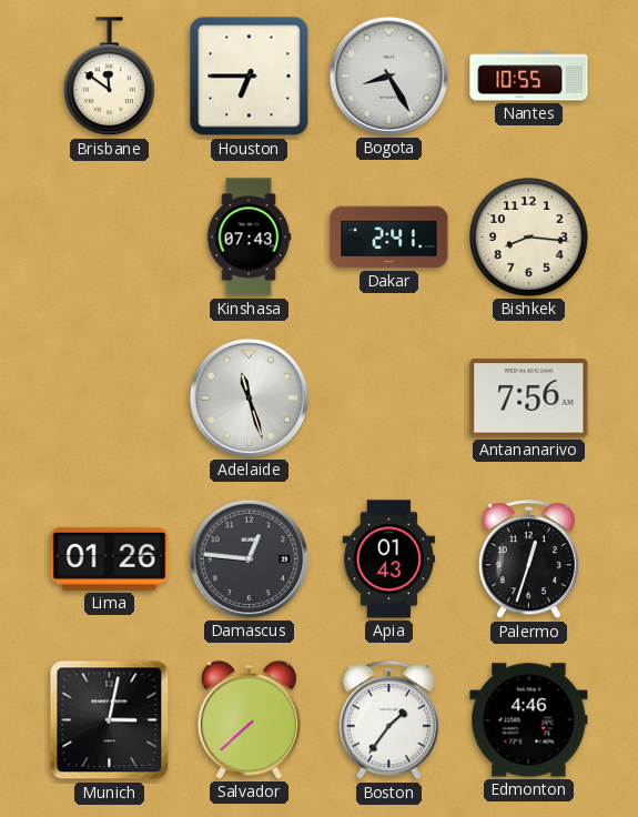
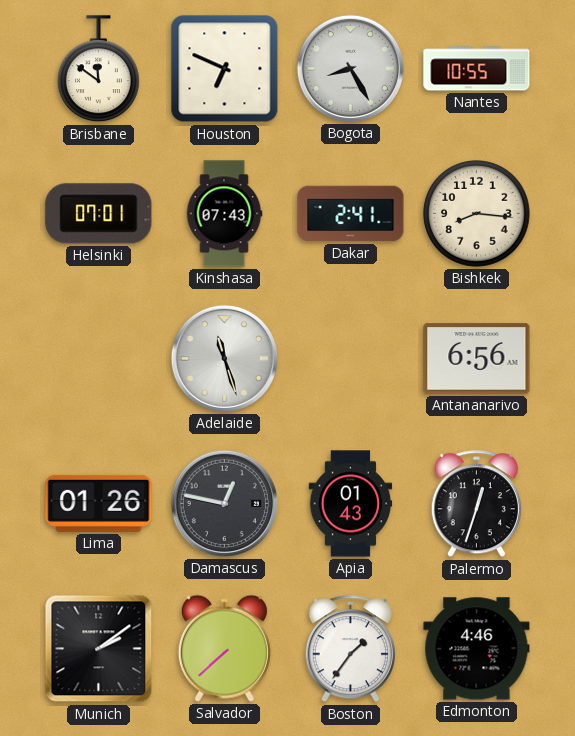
Houston: 6:45 -> 6:49 (225, 69)
Helsinki: none -> 07:01 (99, 214)
Antananarivo: 7:56 -> 6:56 (477, 359)
Damascus: 12:46 -> 12:47 (224, 503)
Munich: 3:02 -> 2:09 (99, 649)
